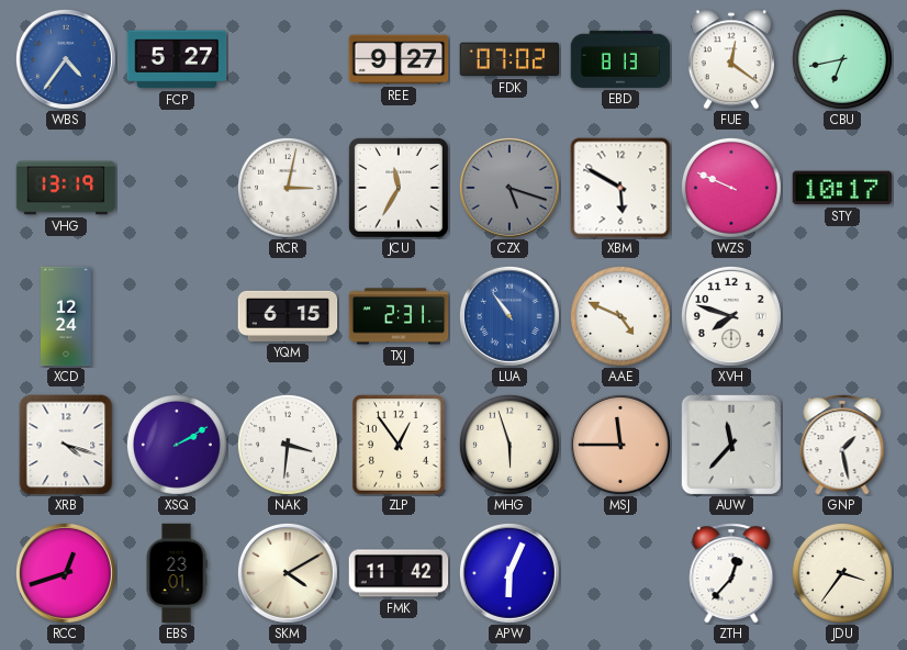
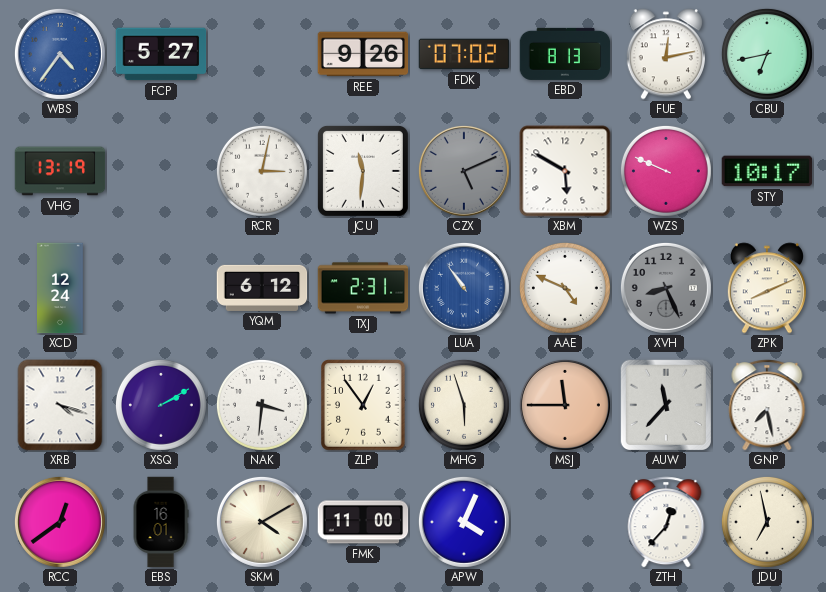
REE: 9:27 -> 9:26 (363, 54)
FUE: 12:21 -> 12:13 (666, 54)
JCU: 11:35 -> 11:31 (363, 171)
CZX: 5:18 -> 5:11 (464, 171)
YQM: 6:15 -> 6:12 (262, 288)
XVH: 7:48 -> 8:26 (666, 288)
XVH dial: white -> grey (666, 288)
ZPK: none -> 8:11 (767, 288)
GNP: 1:28 -> 7:28 (767, 405)
RCC: 12:42 -> 12:39 (60, 522)
EBS: 23:01 -> 16:01 (161, 522)
FMK: 11:42 -> 11:00 (363, 522)
APW: 6:04 -> 4:04 (464, 522)
JDU: 3:36 -> 6:58 (767, 522)
